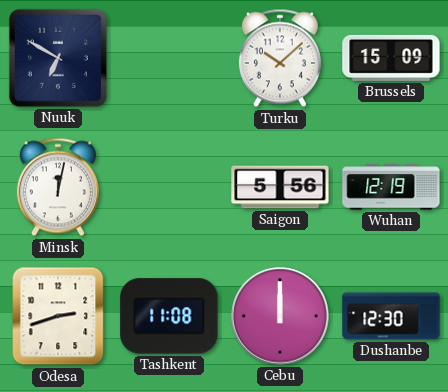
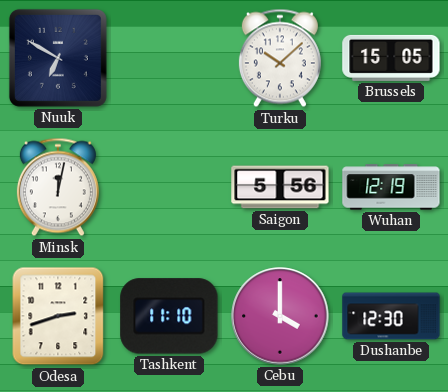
Brussels: 15:09 -> 15:05 (391, 58)
Tashkent: 11:08 -> 11:10 (169, 316)
Cebu: 12:00 -> 4:00 (280, 316)
